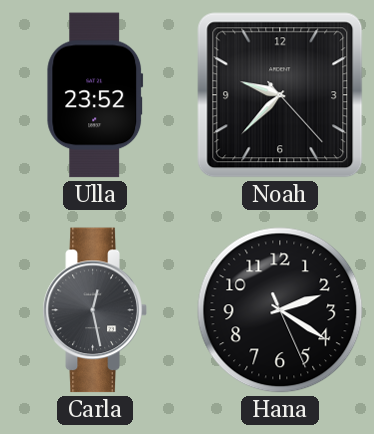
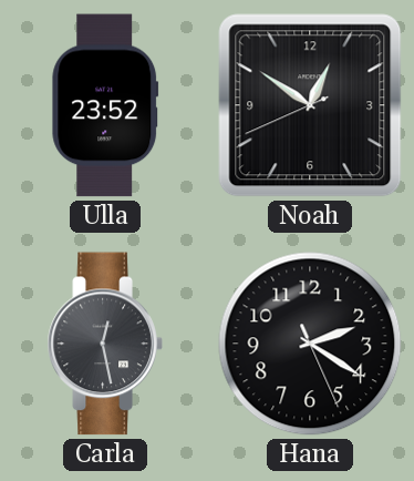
Noah: 9:37 -> 12:50 (310, 105)
